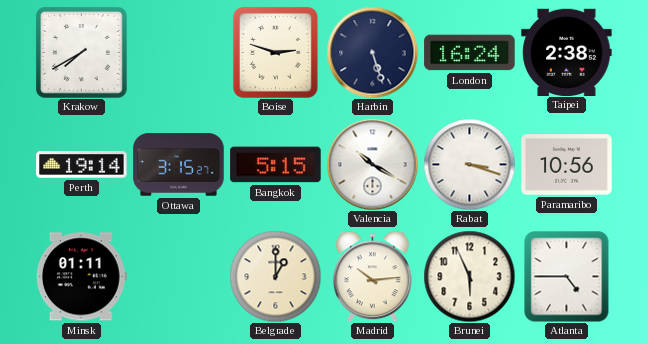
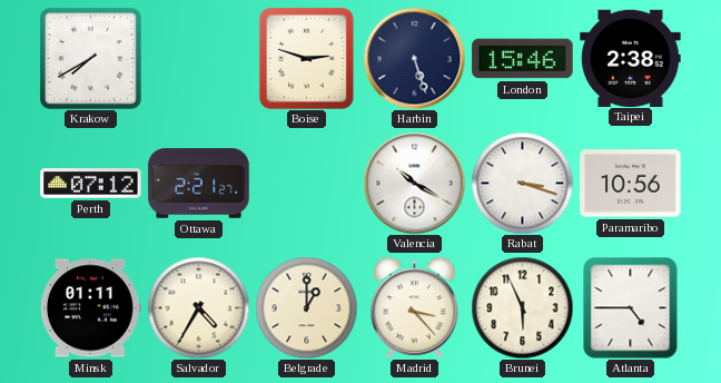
London: 16:24 -> 15:46 (523, 59)
Perth: 19:14 -> 07:12 (91, 184)
Ottawa: 3:15 -> 2:21 (199, 184)
Bangkok: 5:15 -> none (276, 165)
Salvador: none -> 4:35 (198, 307)
Madrid: 10:14 -> 3:23 (415, 307)
